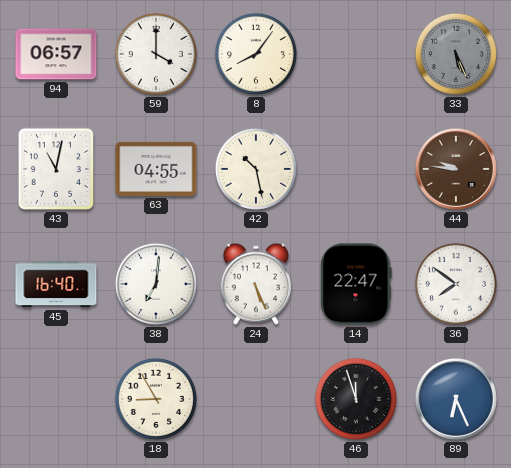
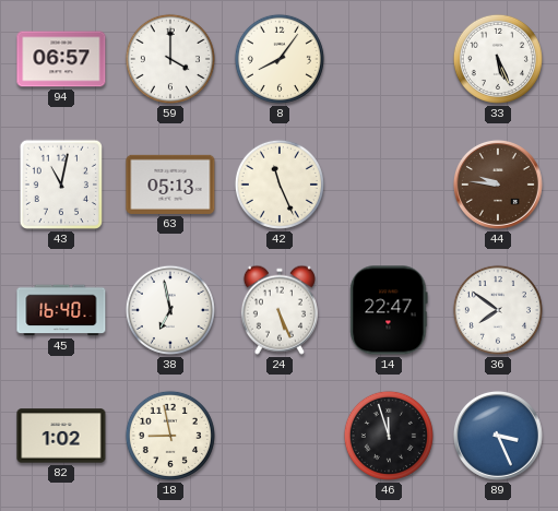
33 dial: grey -> white (498, 59)
63: 04:55 -> 05:13 (170, 185)
42: 10:28 -> 11:26 (280, 185)
38: 7:01 -> 6:58 (170, 310)
82: none -> 1:02 (61, 436)
18: 8:55 -> 8:58 (170, 436)
89: 6:26 -> 3:26 (498, 436)
